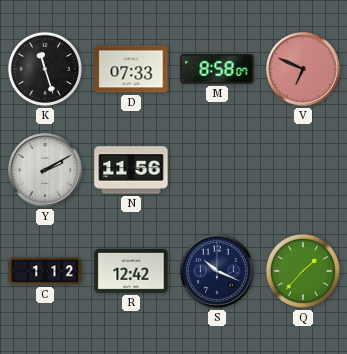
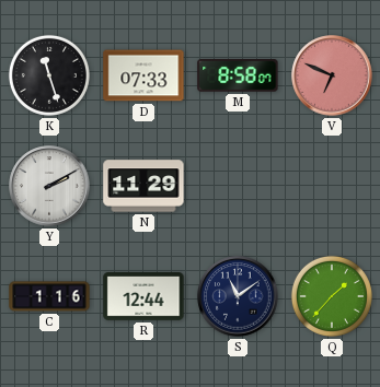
N: 11:56 -> 11:29 (143, 186)
C: 1:12 -> 1:16 (49, 296)
R: 12:42 -> 12:44 (143, 297)
S: 10:19 -> 11:09 (238, 296)
